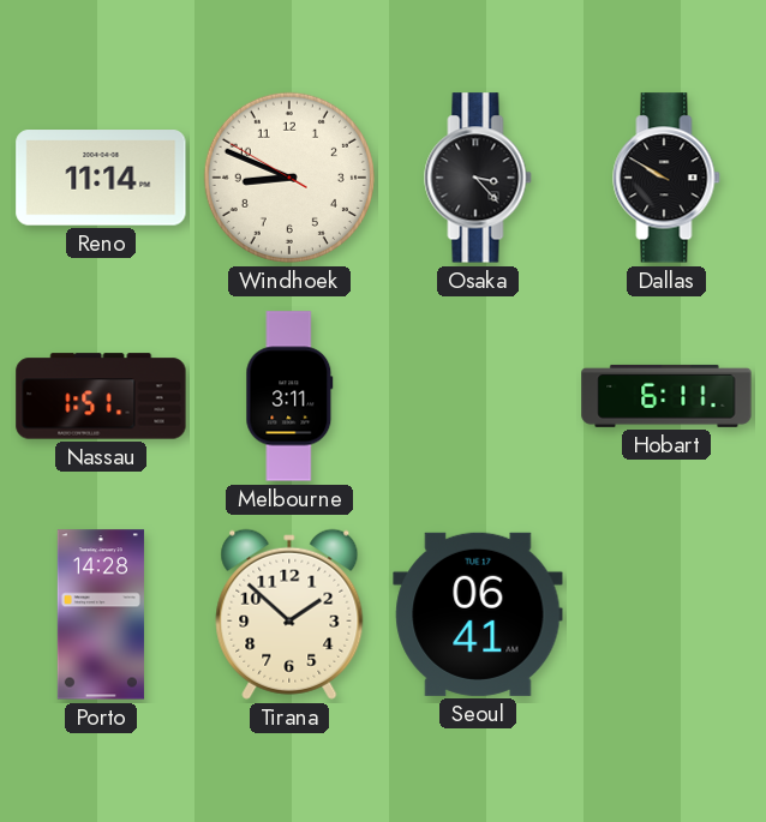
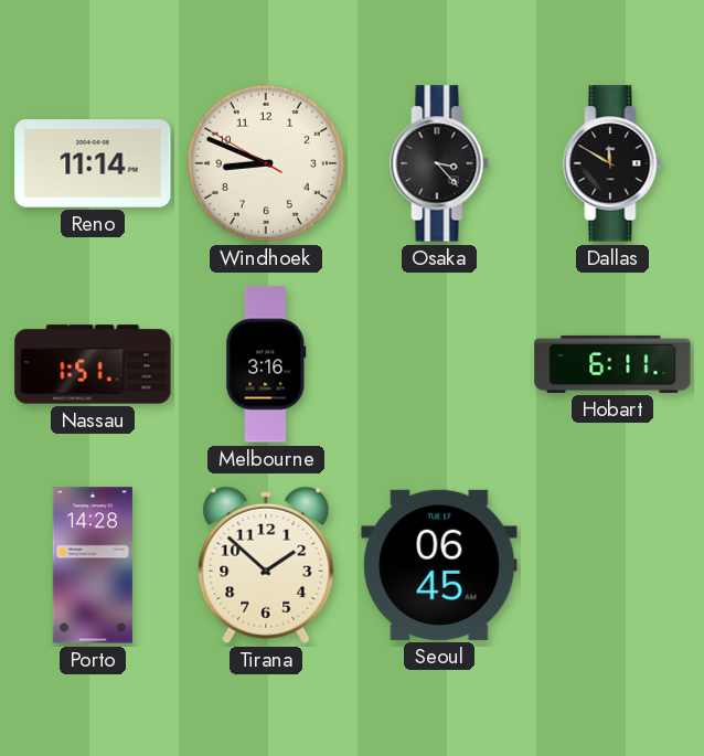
Dallas: 9:50 -> 11:50 (612, 163)
Melbourne: 3:11 -> 3:16 (266, 364)
Seoul: 06:41 -> 06:45 (439, 565)
